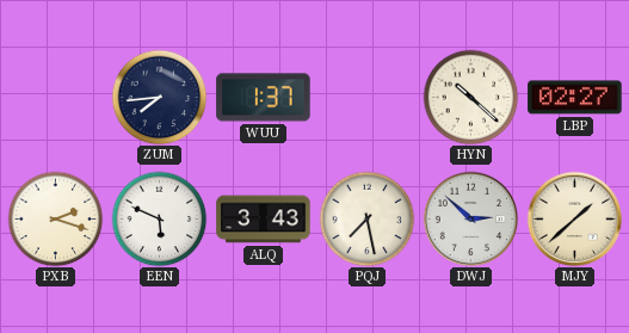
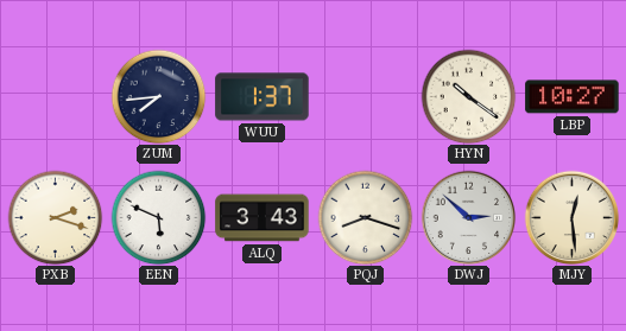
HYN: 10:22 -> 10:21 (468, 96)
LBP: 02:27 -> 10:27 (573, 97)
PQJ: 7:28 -> 8:18 (365, 217)
MJY: 1:38 -> 12:29 (571, 217)
